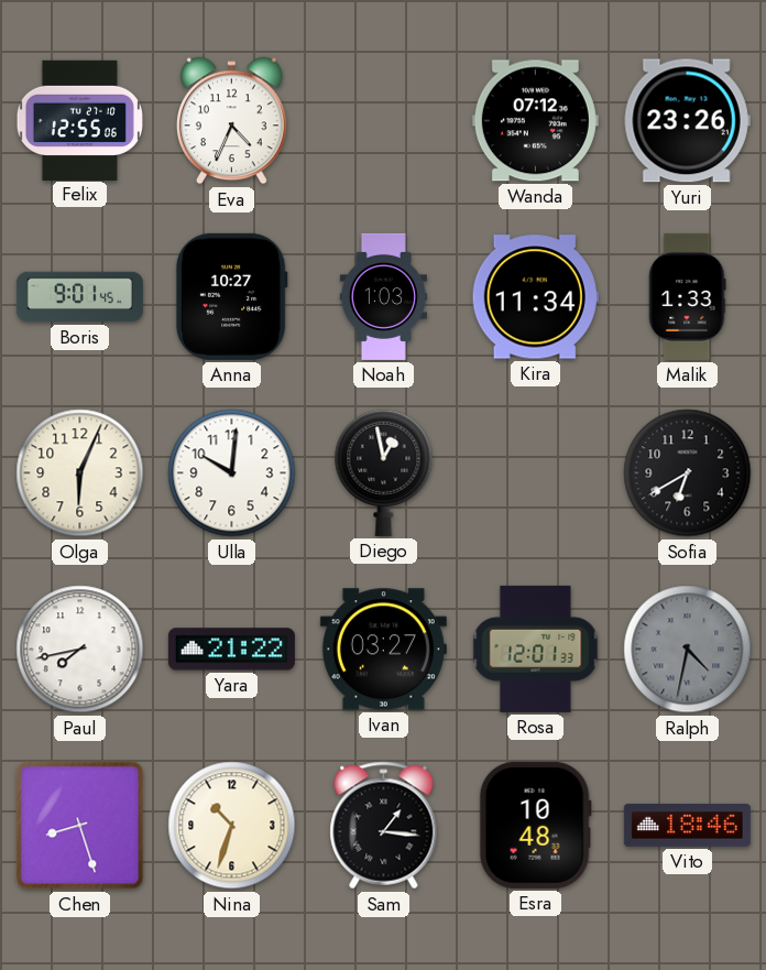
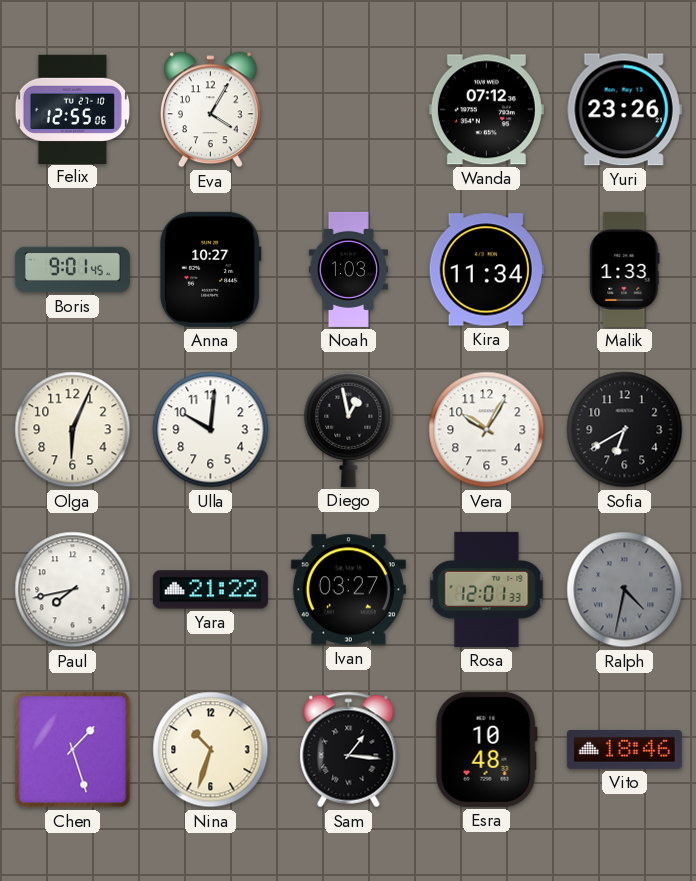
Eva: 4:34 -> 4:05 (211, 110)
Vera: none -> 10:05 (487, 430)
Chen: 8:27 -> 1:27 (73, 750)
